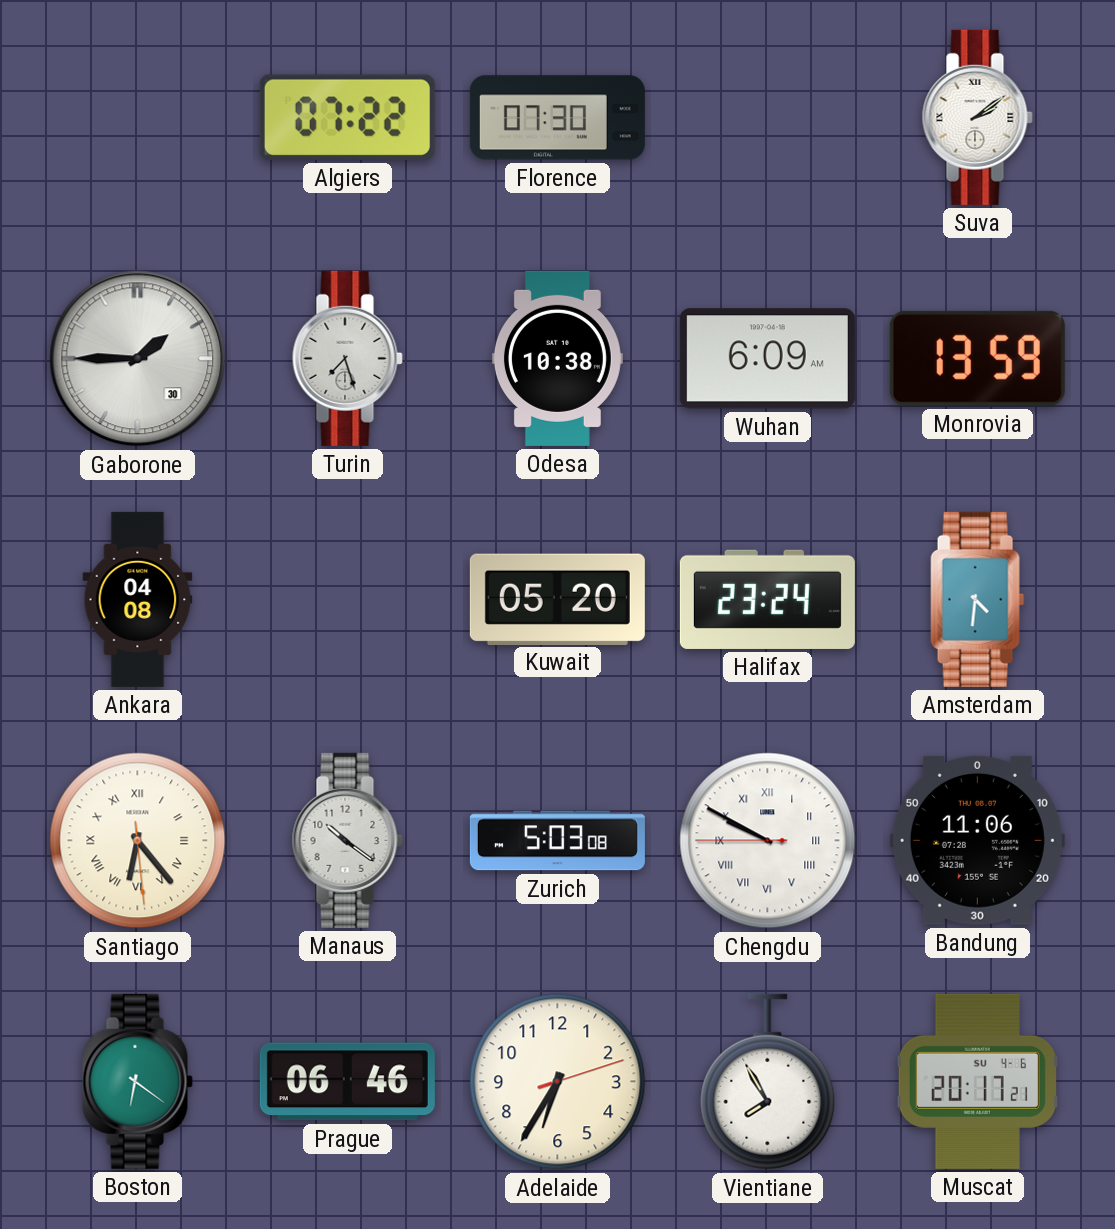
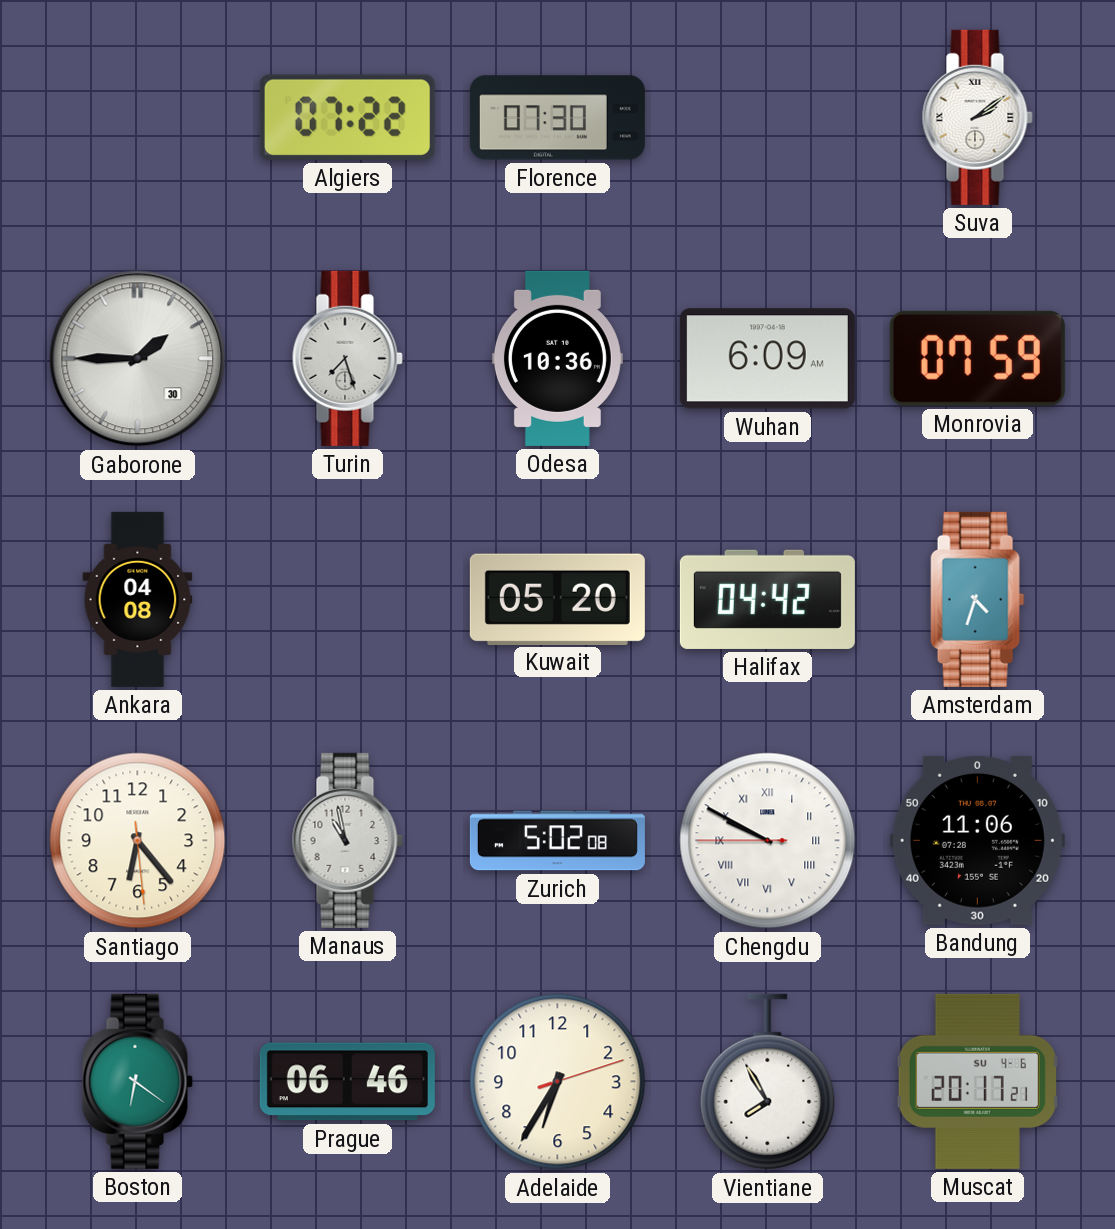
Odesa: 10:38 -> 10:36 (557, 358)
Monrovia: 13:59 -> 07:59 (977, 358)
Halifax: 23:24 -> 04:42 (767, 599)
Amsterdam: 4:31 -> 4:33 (978, 599)
Santiago numerals: Roman -> Arabic (138, 841)
Manaus: 10:21 -> 10:58 (347, 840)
Zurich: 5:03 -> 5:02 (557, 841)
